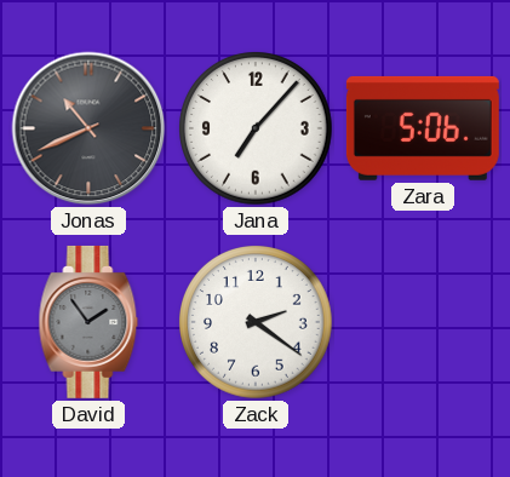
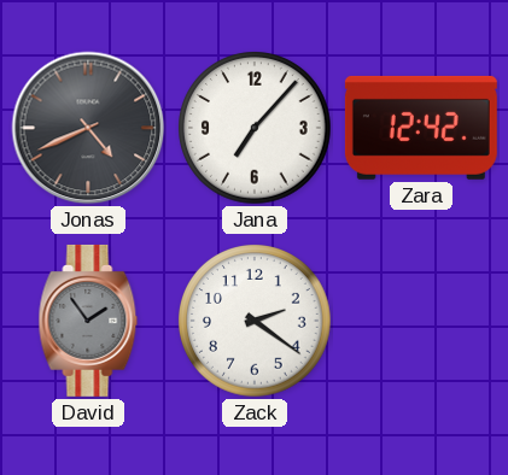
Jonas: 10:41 -> 4:41 (88, 128)
Zara: 5:06 -> 12:42 (421, 128)
